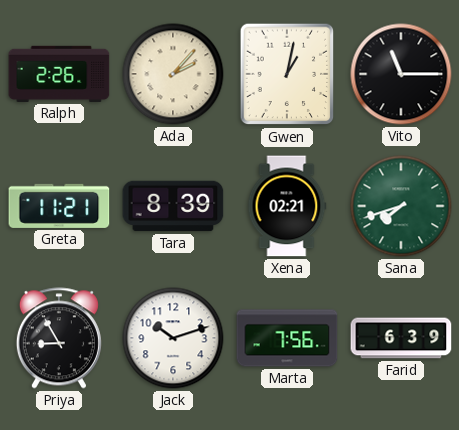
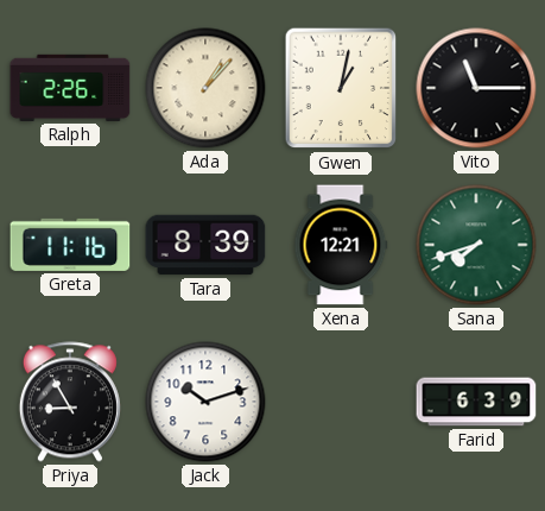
Ada: 2:07 -> 1:07 (205, 88)
Greta: 11:21 -> 11:16 (70, 245)
Xena: 02:21 -> 12:21 (341, 245)
Marta: 7:56 -> none (287, 338)
